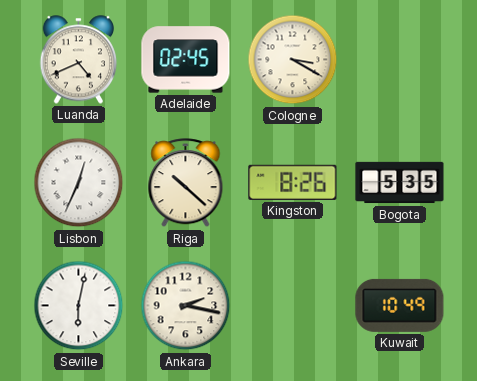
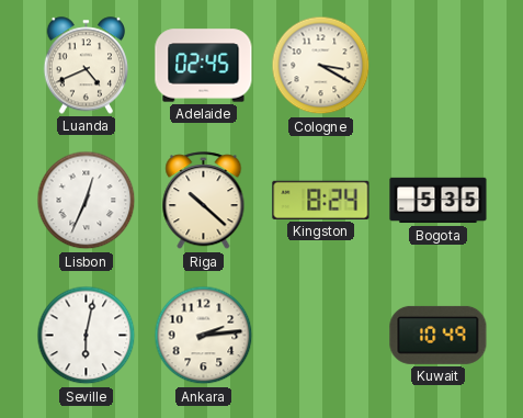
Kingston: 8:26 -> 8:24 (321, 200)
Ankara: 2:17 -> 2:14 (204, 336)
